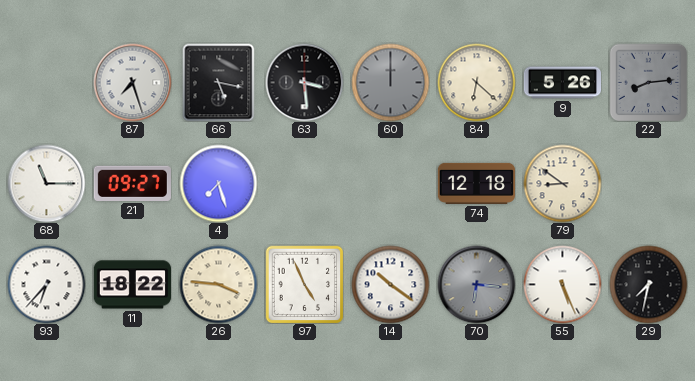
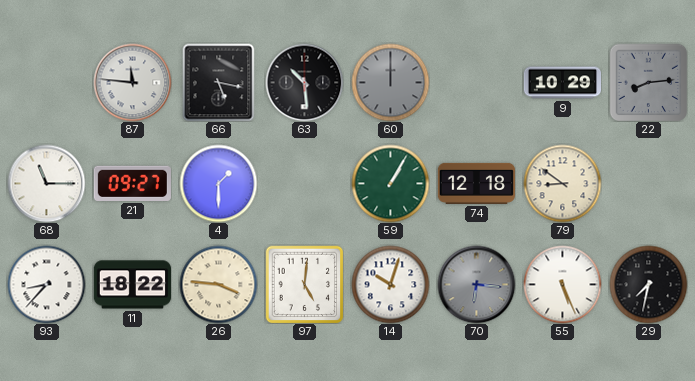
87: 7:27 -> 11:46 (132, 82)
63: 3:29 -> 10:29 (304, 82)
84: 6:22 -> none (476, 82)
9: 5:26 -> 10:29 (562, 83)
4: 7:27 -> 1:30 (218, 183)
59: none -> 1:05 (390, 183)
93: 6:37 -> 8:37 (46, 284)
97: 4:56 -> 5:01 (304, 284)
14: 10:21 -> 10:03 (390, 284)
